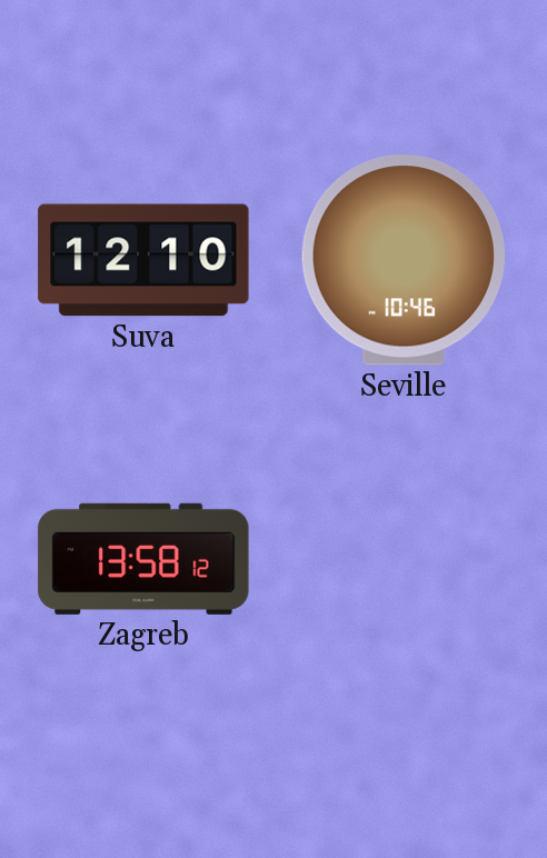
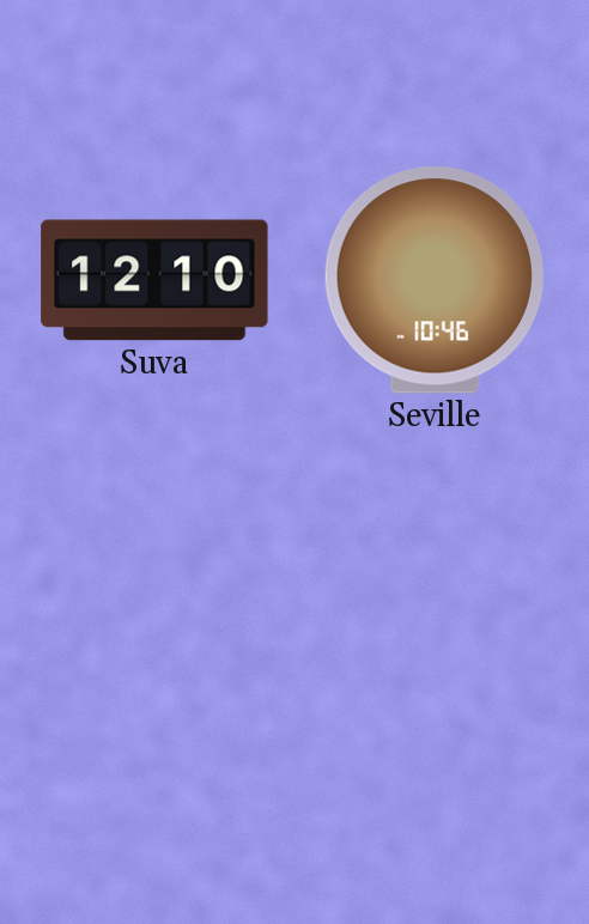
Zagreb: 13:58 -> none (143, 559)
